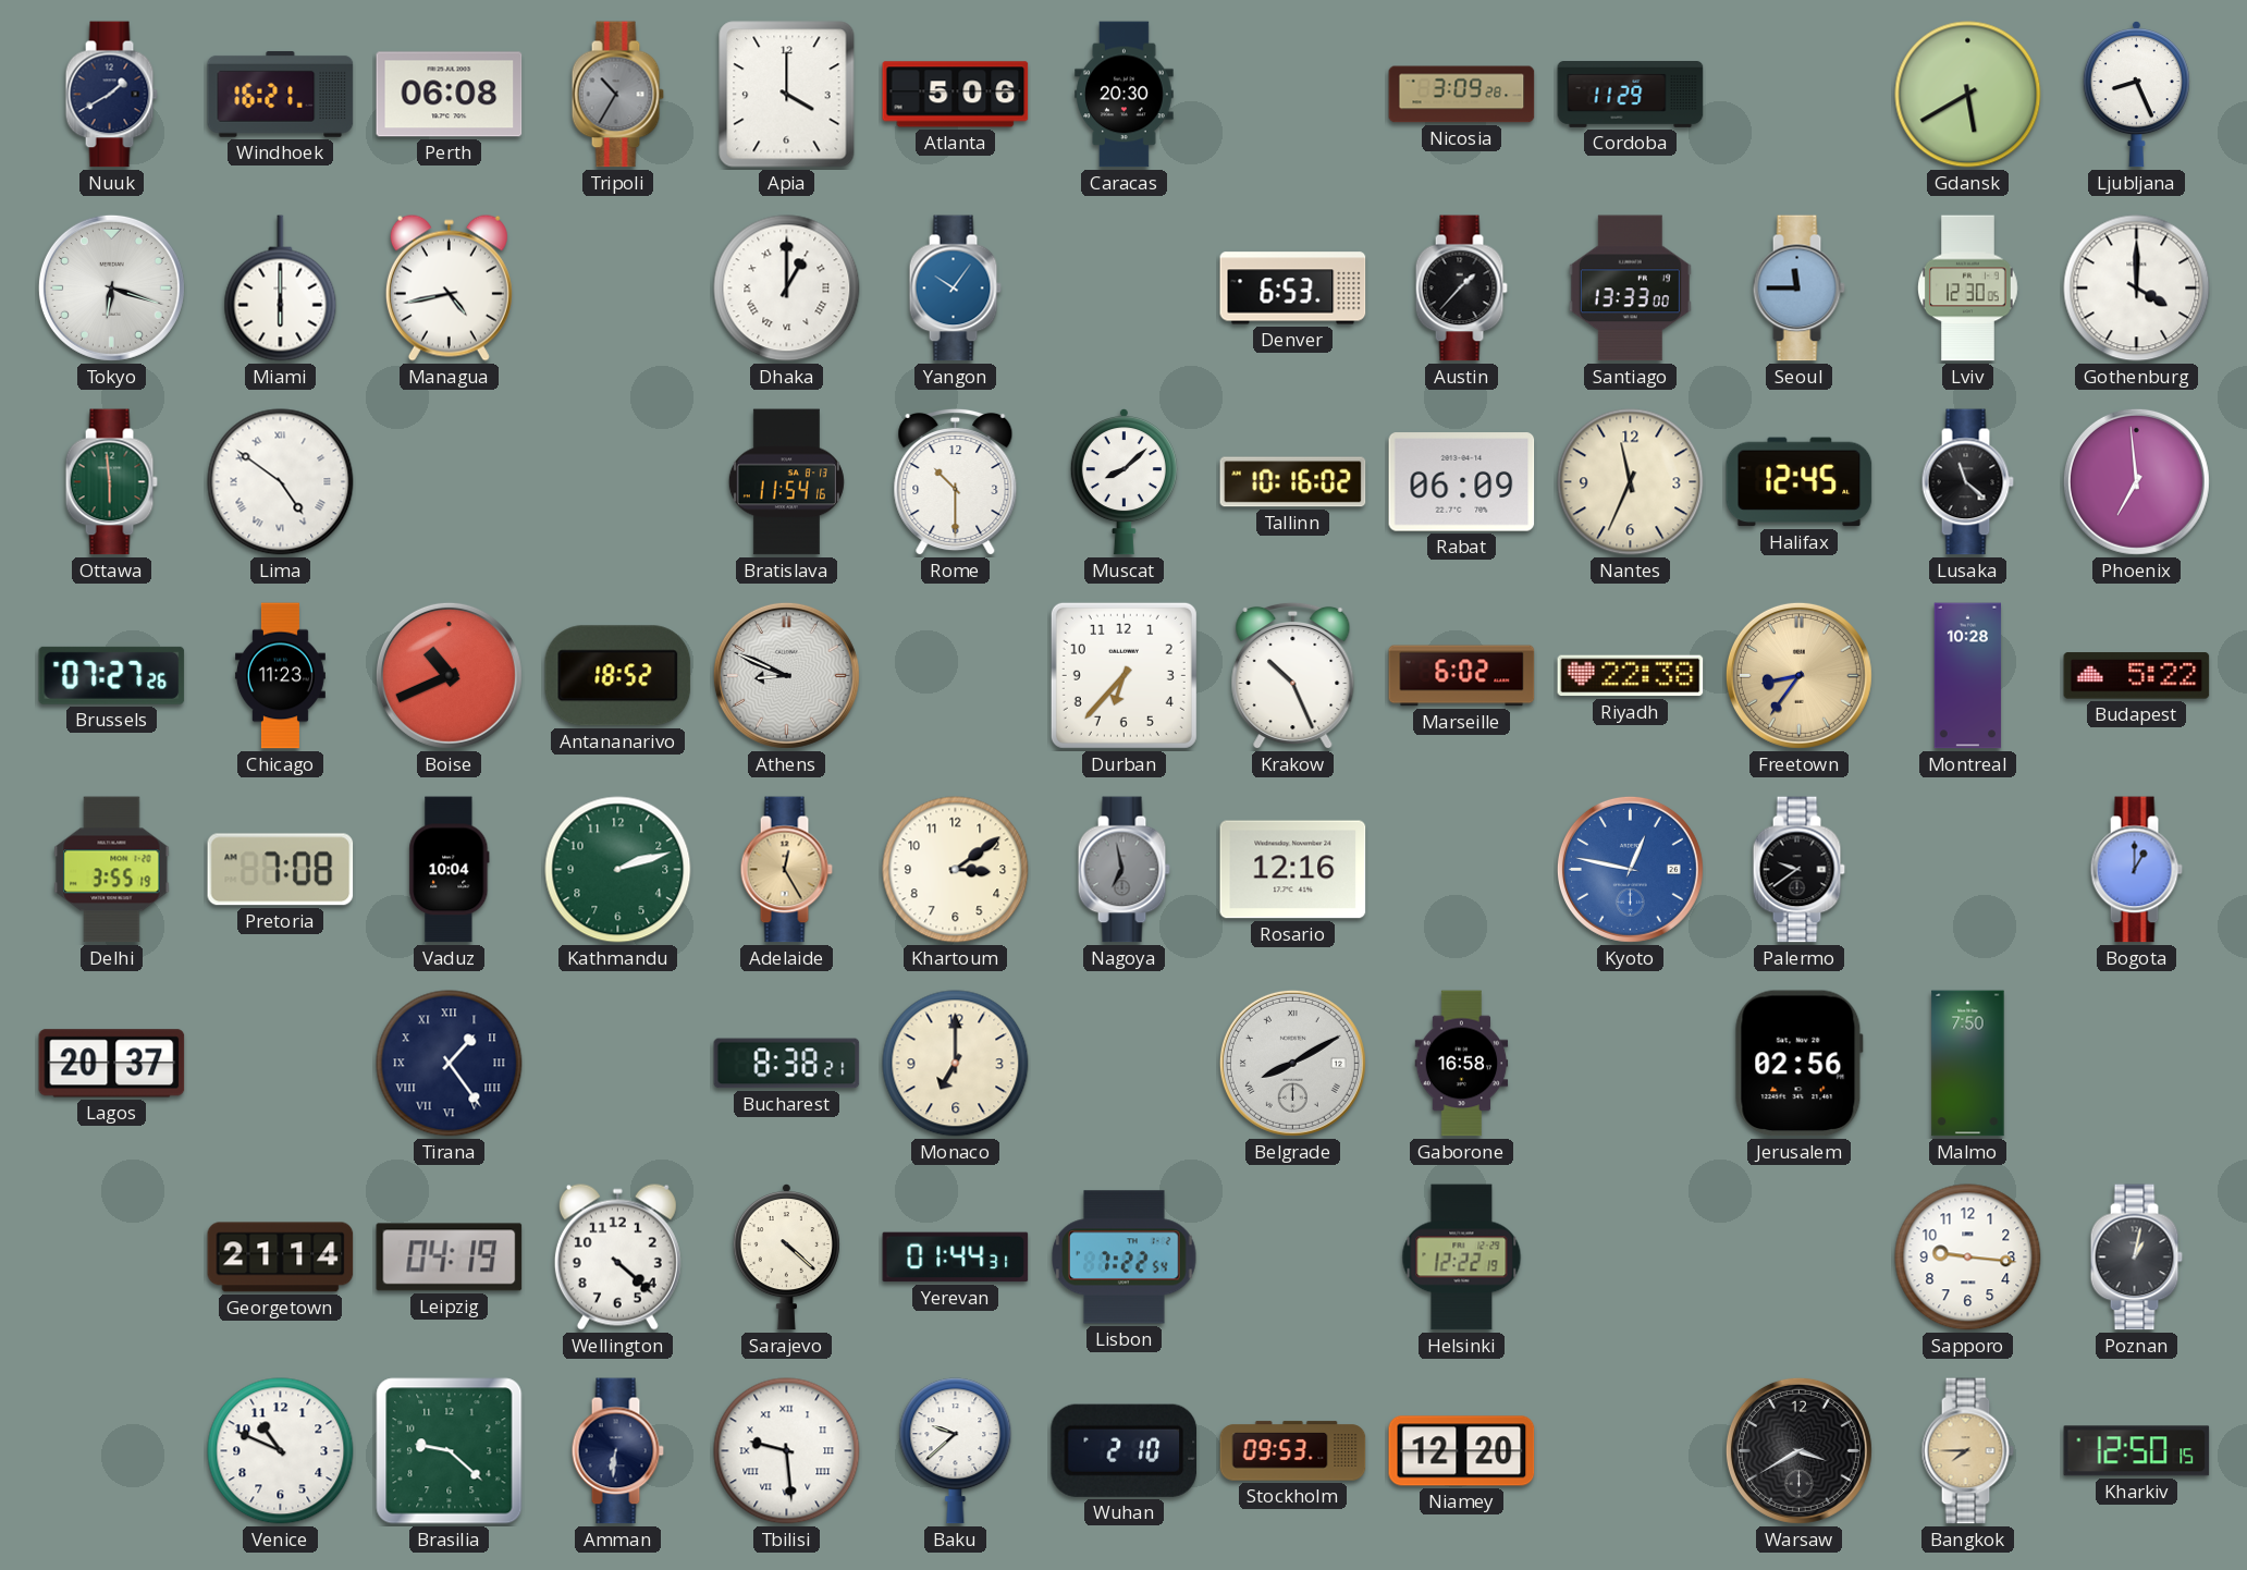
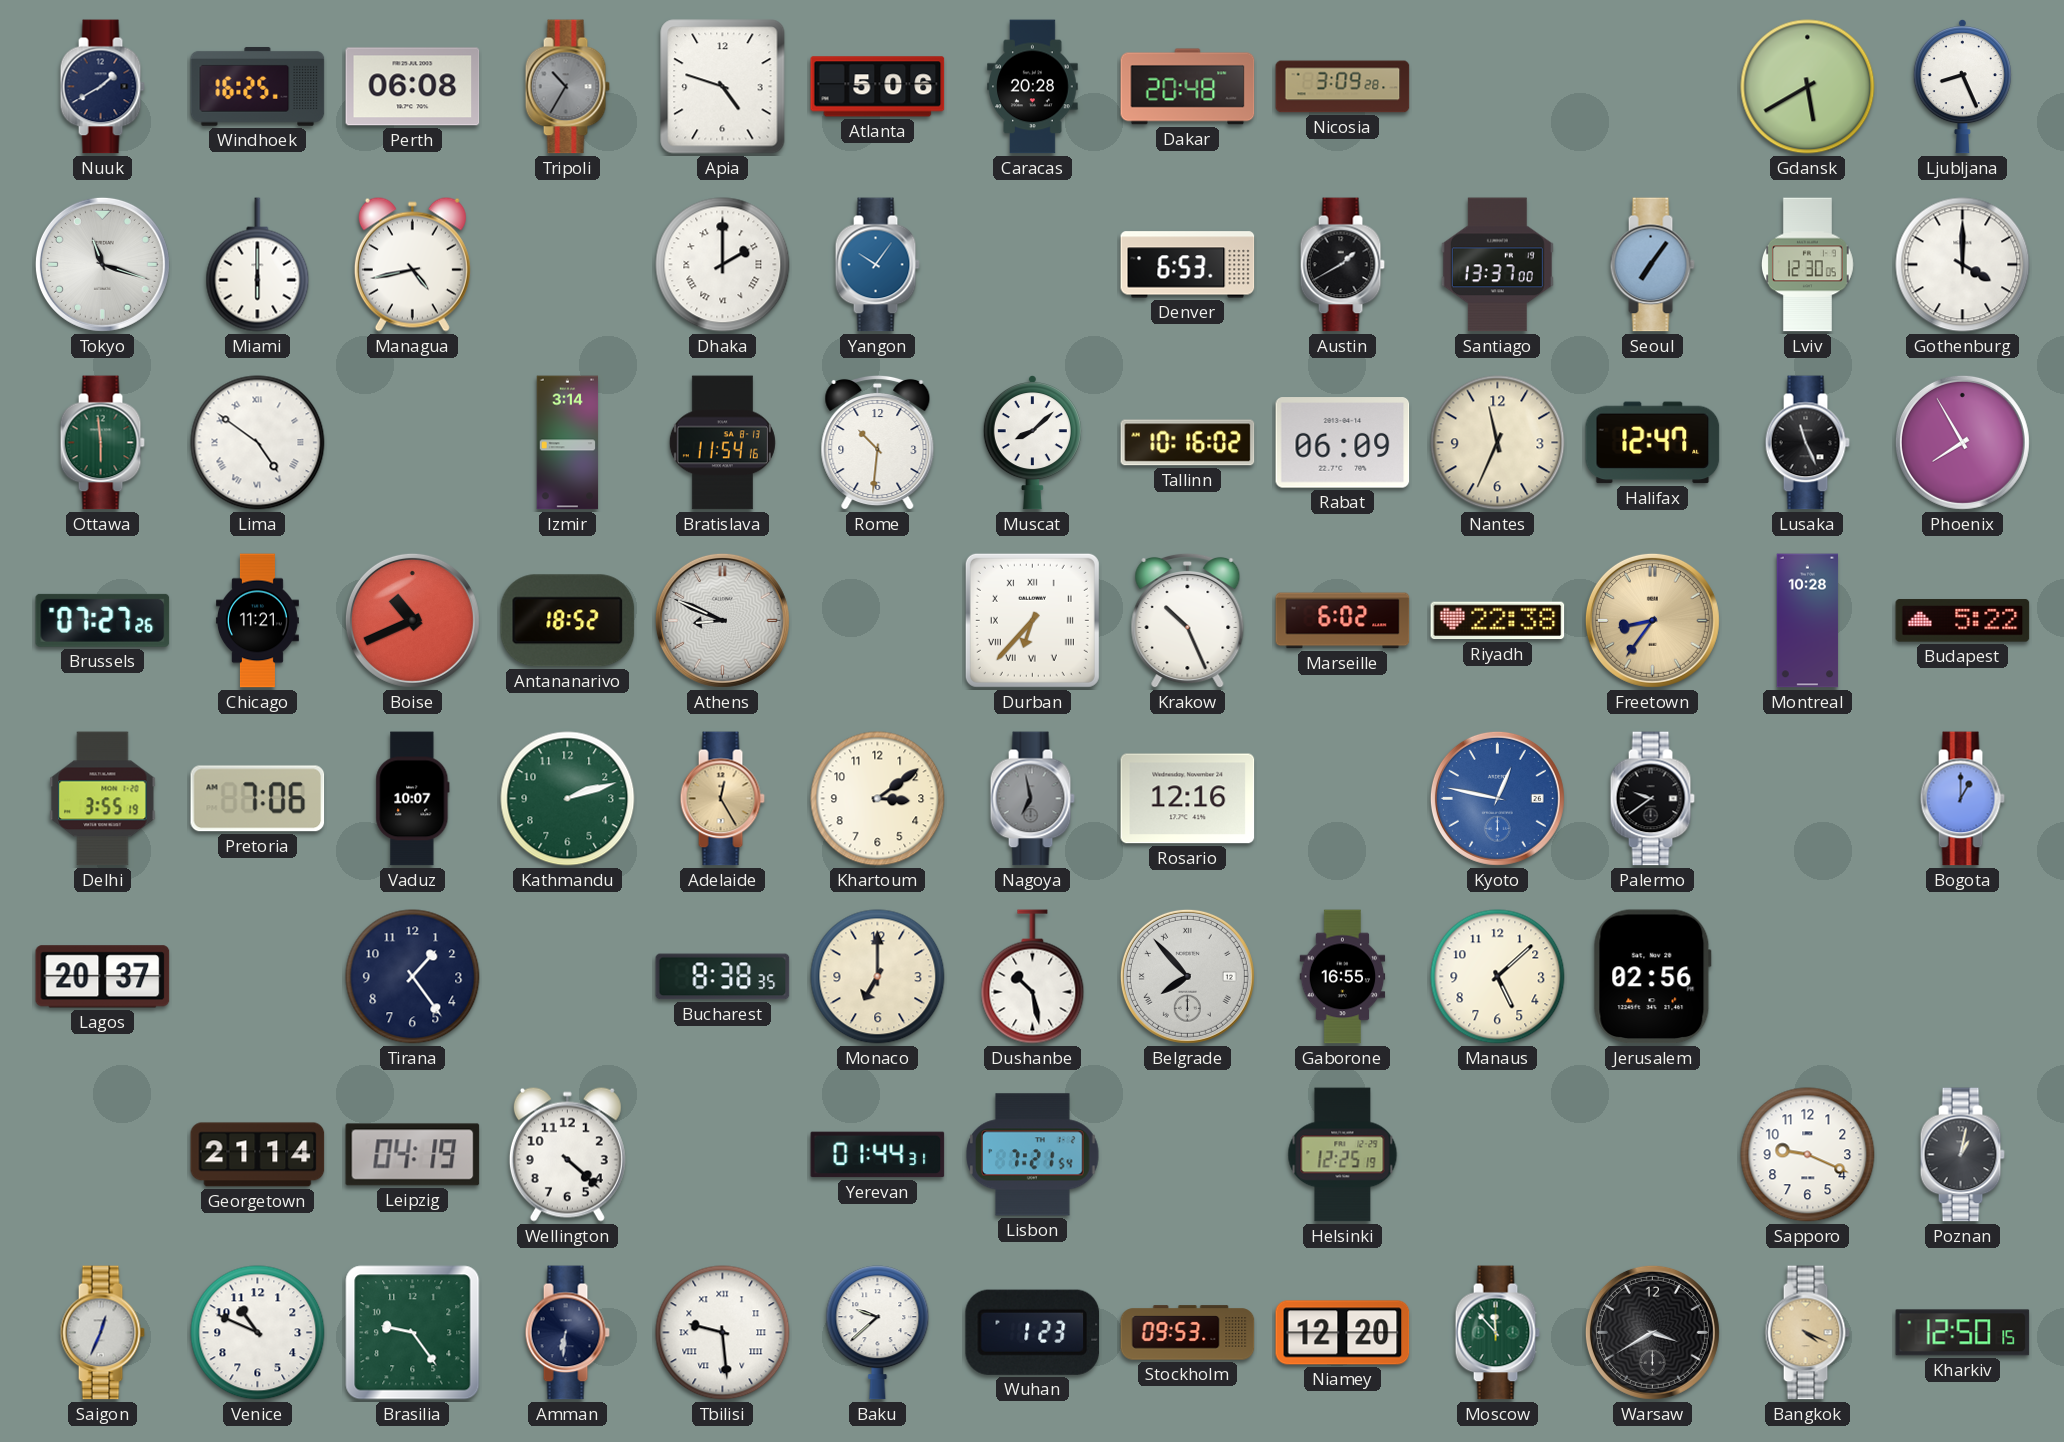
Windhoek: 16:21 -> 16:25 (258, 86)
Apia: 4:00 -> 4:48 (723, 87)
Caracas: 20:30 -> 20:28 (1033, 87)
Dakar: none -> 20:48 (1188, 87)
Cordoba: 11:29 -> none (1631, 95)
Tokyo: 6:18 -> 11:18 (102, 264)
Dhaka: 1:00 -> 2:00 (723, 265)
Austin: 1:37 -> 1:40 (1342, 265)
Santiago: 13:33 -> 13:37 (1497, 265)
Seoul: 11:45 -> 7:06 (1652, 265)
Izmir: none -> 3:14 (568, 443)
Rome: 10:30 -> 10:31 (878, 443)
Halifax: 12:45 -> 12:47 (1653, 443)
Lusaka: 11:22 -> 11:26 (1807, 443)
Phoenix: 6:59 -> 7:55 (1962, 442)
Chicago: 11:23 -> 11:21 (257, 621)
Durban numerals: Arabic -> Roman (1032, 620)
Pretoria: 7:08 -> 7:06 (258, 799)
Vaduz: 10:04 -> 10:07 (413, 799)
Tirana numerals: Roman -> Arabic (413, 977)
Bucharest: 8:38:21 -> 8:38:35 (723, 977)
Dushanbe: none -> 10:28 (1033, 977)
Belgrade: 8:10 -> 7:53 (1187, 976)
Gaborone: 16:58 -> 16:55 (1343, 977)
Manaus: none -> 5:08 (1498, 977)
Malmo: 7:50 -> none (1968, 1064)
Sarajevo: 4:22 -> none (786, 1258)
Lisbon: 7:22 -> 7:21 (1033, 1155)
Helsinki: 12:22 -> 12:25 (1343, 1155)
Sapporo: 9:16 -> 9:19 (1808, 1155)
Saigon: none -> 12:34 (102, 1333)
Brasilia: 9:22 -> 9:24 (413, 1333)
Wuhan: 2:10 -> 1:23 (1032, 1332)
Moscow: none -> 11:53 (1497, 1333)
Bangkok: 7:45 -> 4:19 (1807, 1333)
